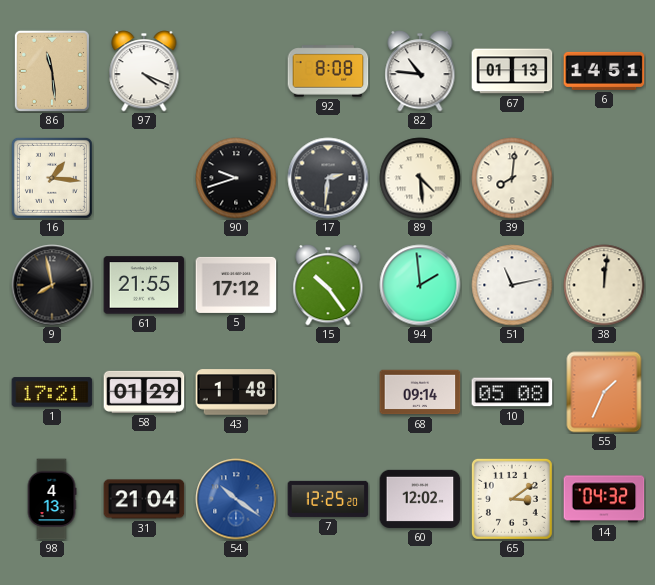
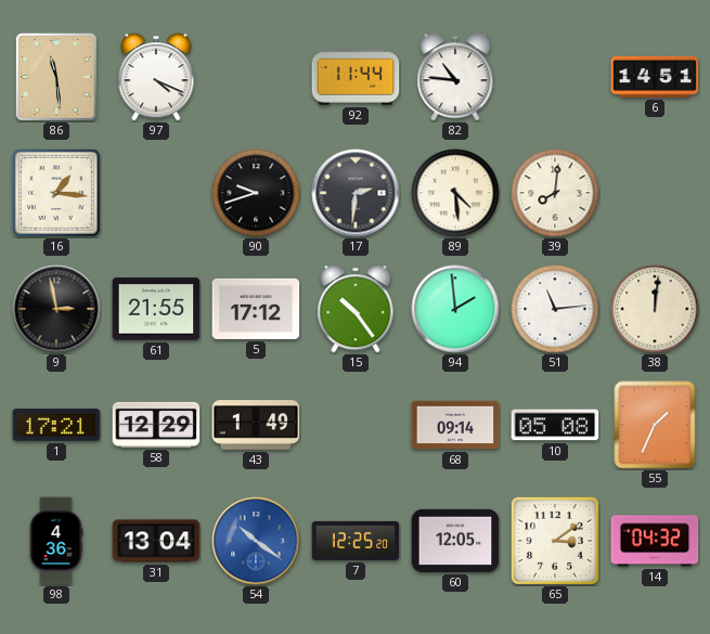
92: 8:08 -> 11:44 (356, 77)
67: 01:13 -> none (512, 71)
9: 7:58 -> 2:58 (56, 309)
51: 11:13 -> 11:14 (555, 309)
58: 01:29 -> 12:29 (156, 425)
43: 1:48 -> 1:49 (256, 425)
98: 4:13 -> 4:36 (56, 541)
31: 21:04 -> 13:04 (156, 541)
60: 12:02 -> 12:05 (455, 541)
